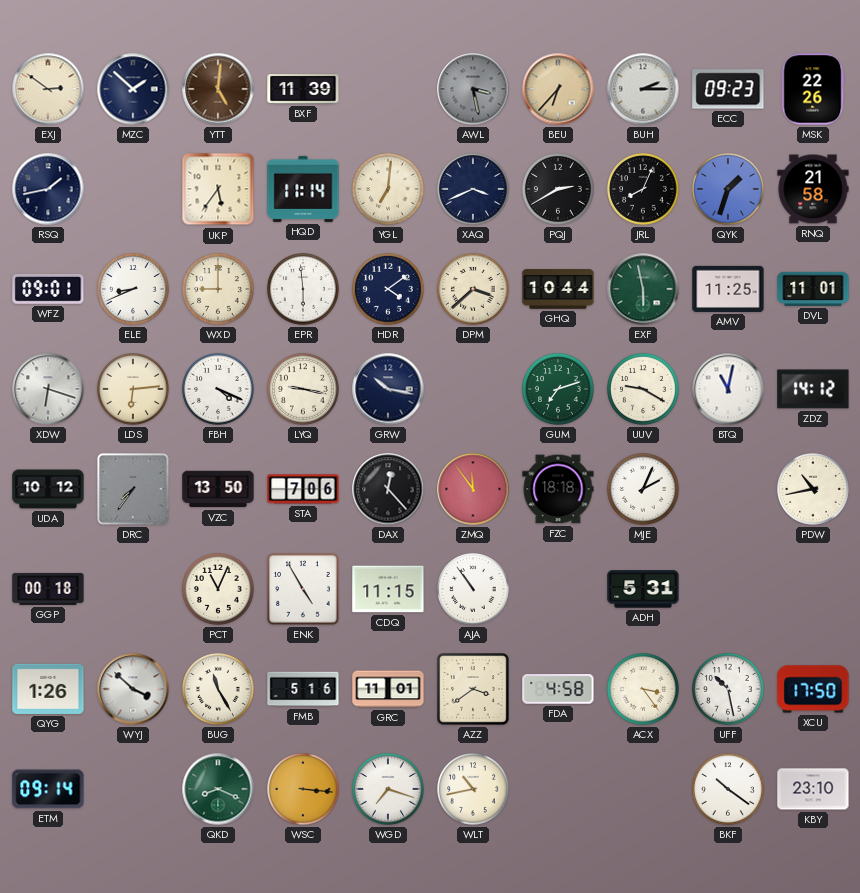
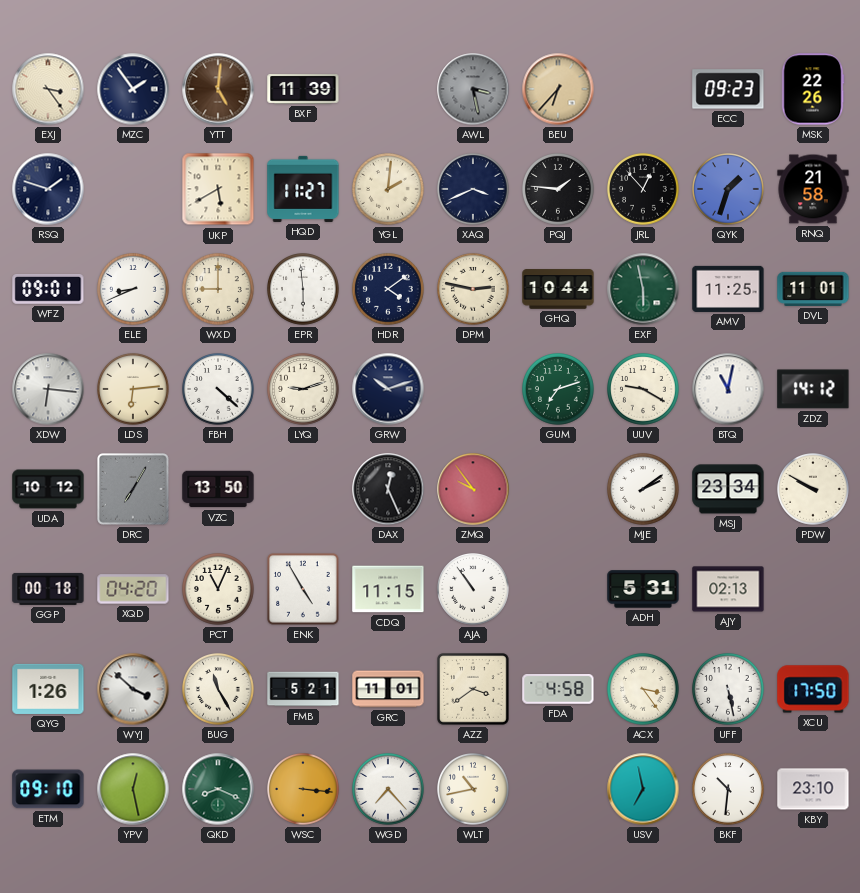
EXJ: 2:51 -> 3:24 (48, 89)
MZC: 1:52 -> 1:54 (133, 89)
BUH: 2:15 -> none (643, 89)
RSQ: 1:43 -> 1:48 (48, 189)
UKP: 5:36 -> 5:40 (218, 189)
HQD: 11:14 -> 11:27 (303, 189)
YGL: 7:01 -> 2:01 (388, 189)
PQJ: 2:40 -> 1:46 (558, 189)
JRL: 8:04 -> 12:53 (643, 189)
DPM: 3:38 -> 2:47 (473, 289)
XDW: 6:18 -> 6:16 (48, 389)
FBH: 4:19 -> 4:22 (218, 389)
LYQ: 9:17 -> 9:12 (303, 389)
GRW: 10:17 -> 10:12 (388, 389)
DRC: 7:36 -> 7:05 (134, 490)
STA: 7:06 -> none (303, 489)
DAX: 12:23 -> 12:26 (388, 489)
ZMQ: 11:54 -> 9:54 (473, 489)
FZC: 18:18 -> none (558, 489)
MJE: 2:04 -> 2:09 (643, 489)
MSJ: none -> 23:34 (728, 489)
PDW: 10:43 -> 9:50 (813, 489)
XQD: none -> 04:20 (133, 589)
AJY: none -> 02:13 (728, 589)
FMB: 5:16 -> 5:21 (303, 689)
UFF: 10:28 -> 5:28 (728, 689)
ETM: 09:14 -> 09:10 (48, 789)
YPV: none -> 12:28 (133, 789)
WGD: 7:18 -> 7:23 (388, 789)
USV: none -> 6:58 (643, 789)
BKF: 10:21 -> 10:31 (728, 789)
